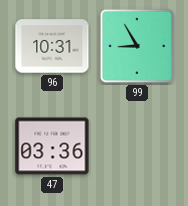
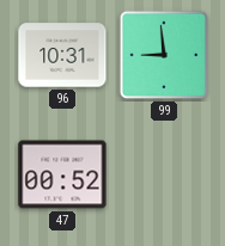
99: 8:55 -> 8:59 (164, 55)
47: 03:36 -> 00:52 (62, 174)
